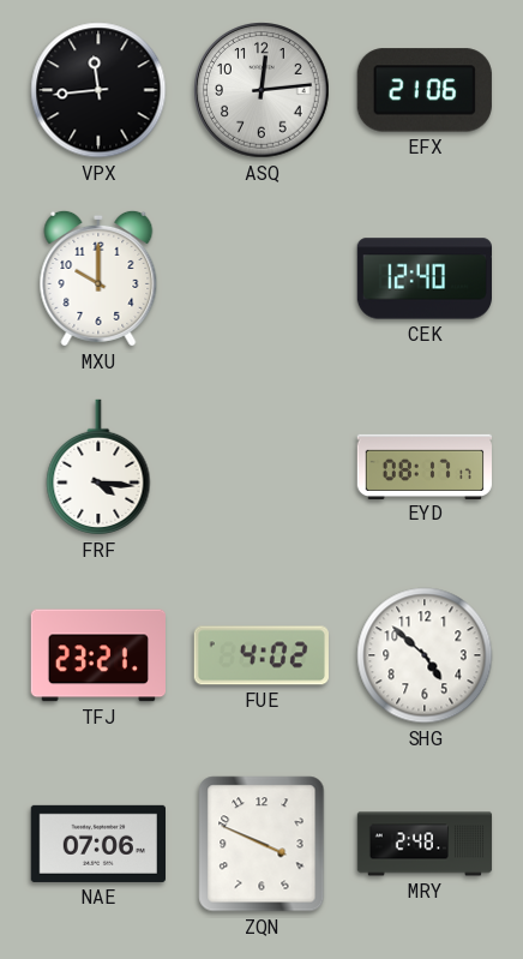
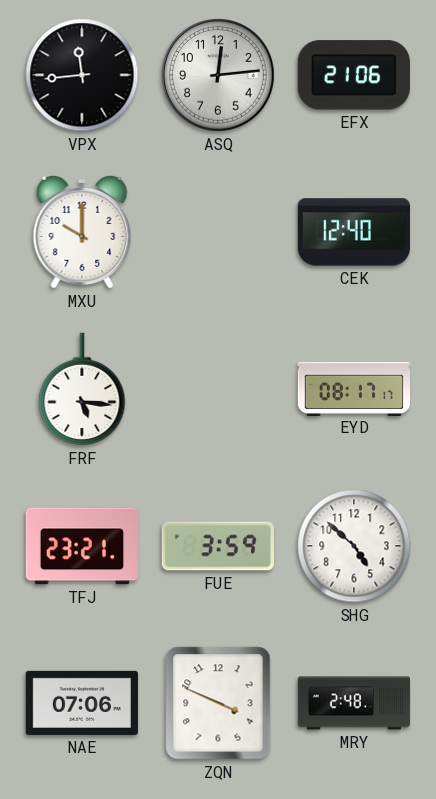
FRF: 4:16 -> 5:16 (82, 389)
FUE: 4:02 -> 3:59 (218, 546)
